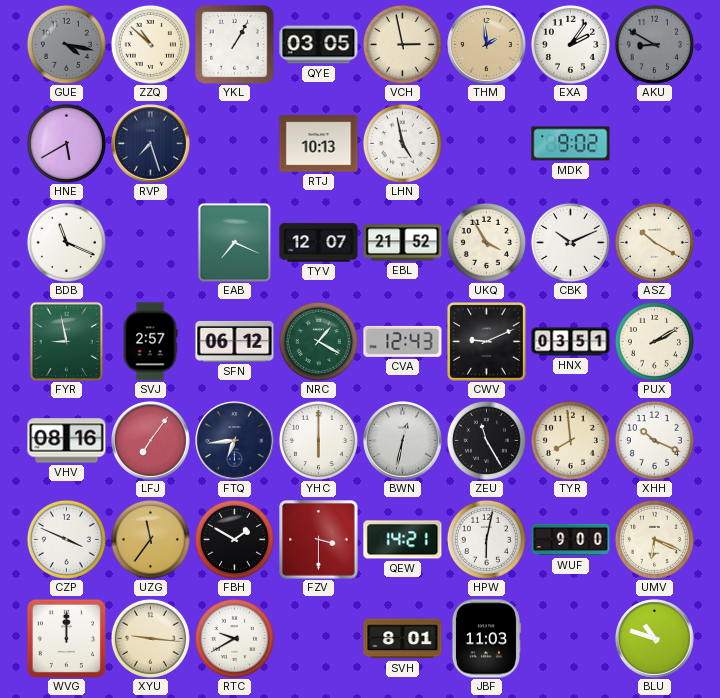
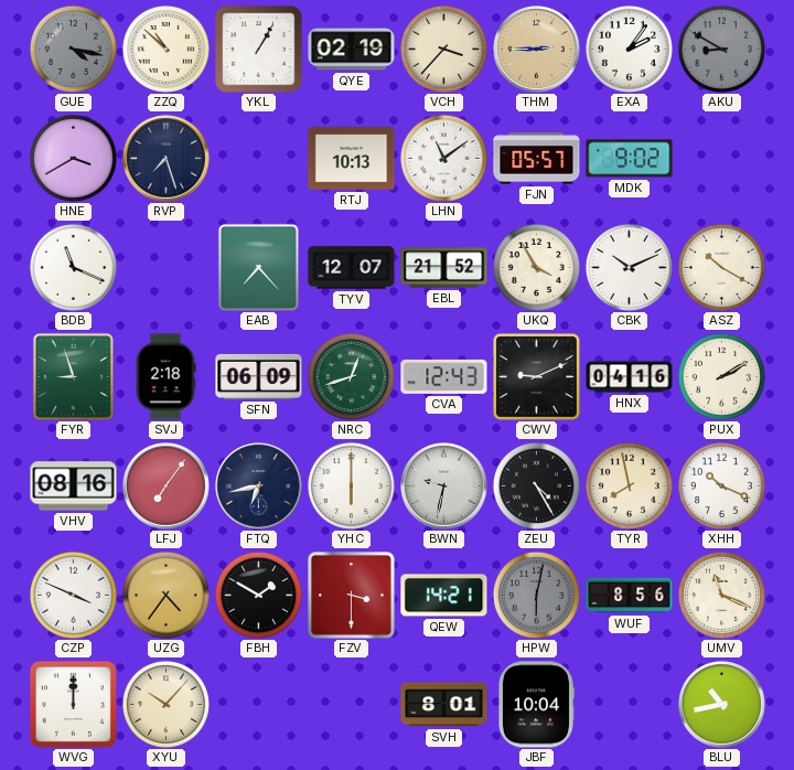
QYE: 03:05 -> 02:19 (352, 50)
VCH: 2:58 -> 3:37 (443, 49)
THM: 1:59 -> 2:45 (537, 50)
HNE: 5:40 -> 3:40 (73, 158)
LHN: 4:58 -> 11:09 (443, 158)
FJN: none -> 05:57 (537, 159)
EAB: 7:19 -> 7:23 (258, 267)
FYR: 8:58 -> 8:57 (73, 376)
SVJ: 2:57 -> 2:18 (165, 377)
SFN: 06:12 -> 06:09 (259, 376)
NRC: 1:20 -> 12:42 (351, 376)
HNX: 03:51 -> 04:16 (630, 377)
FTQ: 6:44 -> 6:43 (259, 486)
BWN: 12:32 -> 9:32 (444, 486)
ZEU: 11:25 -> 4:25 (536, 485)
TYR: 7:59 -> 7:58 (629, 485)
UZG: 11:36 -> 4:36 (165, 595)
HPW dial: white -> grey (536, 595)
WUF: 9:00 -> 8:56 (630, 596)
UMV: 6:19 -> 11:19 (721, 595)
XYU: 9:16 -> 10:07 (165, 704)
RTC: 9:40 -> none (234, 638)
JBF: 11:03 -> 10:04 (536, 705)
BLU: 10:48 -> 10:43 (722, 705)
